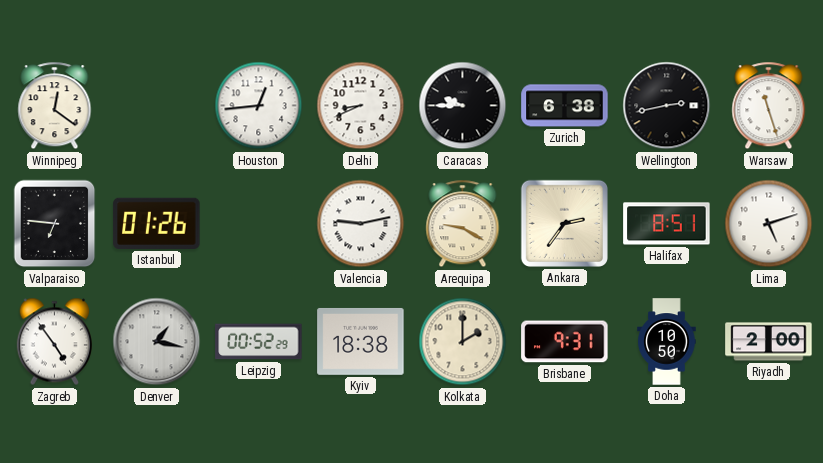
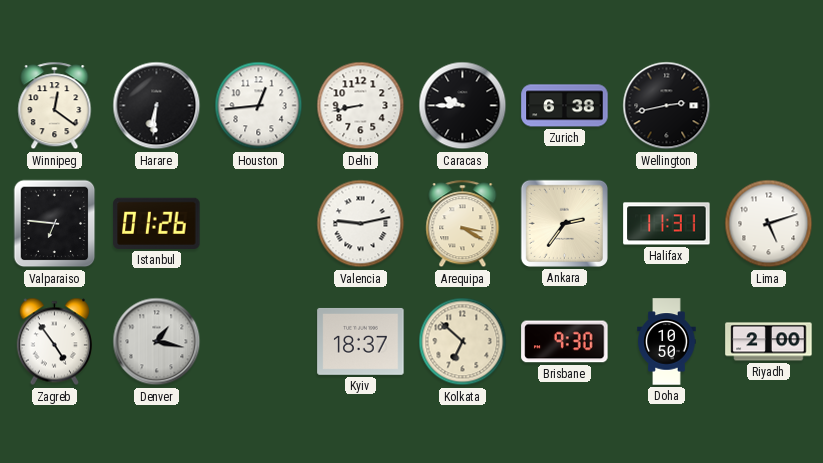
Harare: none -> 6:31 (157, 106)
Delhi: 8:41 -> 8:43 (361, 106)
Warsaw: 11:27 -> none (769, 106)
Arequipa: 9:20 -> 3:20 (463, 224)
Halifax: 8:51 -> 11:31 (667, 224)
Leipzig: 00:52 -> none (259, 342)
Kyiv: 18:38 -> 18:37 (361, 341)
Kolkata: 2:00 -> 6:52 (463, 342)
Brisbane: 9:31 -> 9:30 (565, 342)
